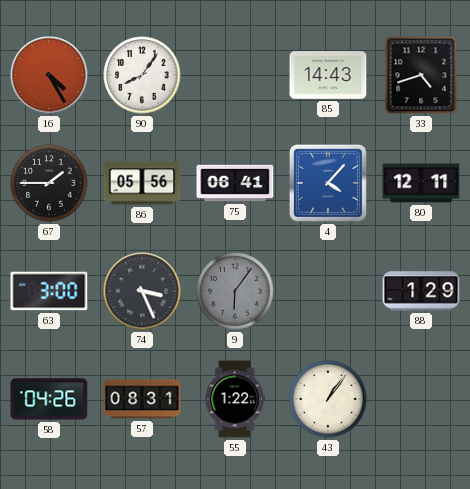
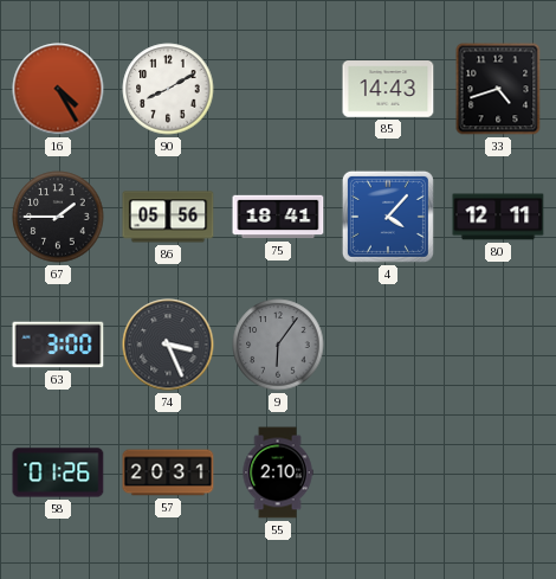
90: 8:06 -> 8:10 (168, 89)
75: 06:41 -> 18:41 (278, 217)
88: 1:29 -> none (421, 291)
58: 04:26 -> 01:26 (58, 472)
57: 08:31 -> 20:31 (168, 472)
55: 1:22 -> 2:10 (278, 472)
43: 1:06 -> none (328, 399)
